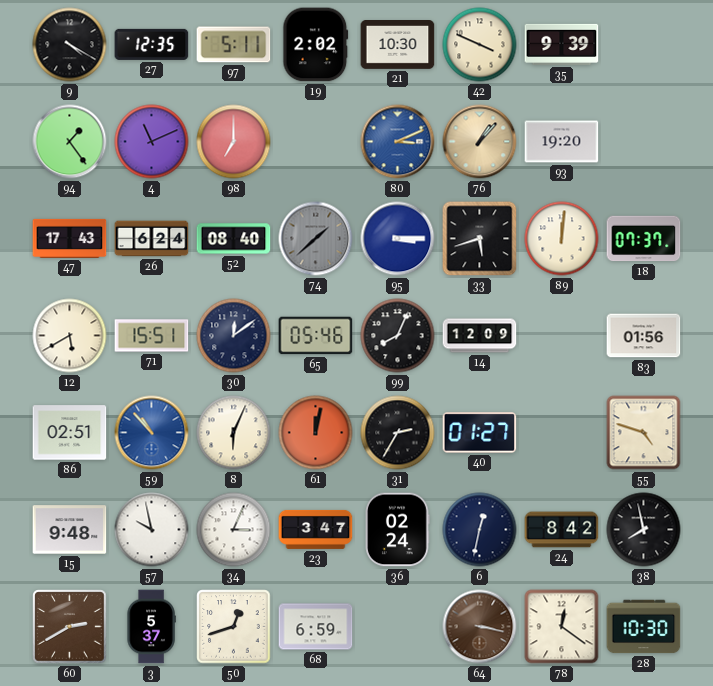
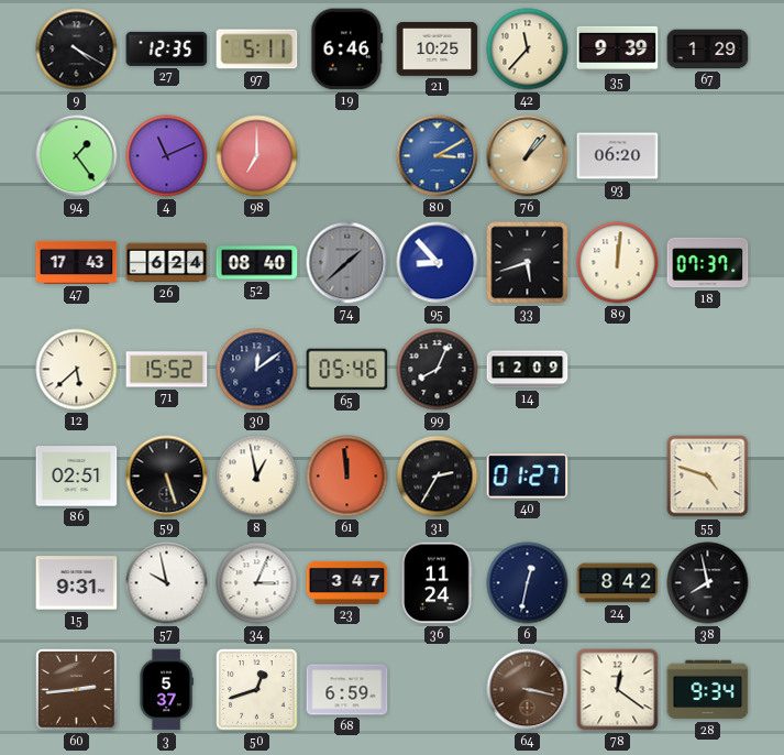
19: 2:02 -> 6:46 (347, 50)
21: 10:30 -> 10:25 (438, 50)
42: 3:49 -> 11:37 (528, 50)
67: none -> 1:29 (708, 50)
80: 3:11 -> 3:10 (438, 156)
93: 19:20 -> 06:20 (618, 156)
95: 3:15 -> 8:53 (438, 263)
12: 5:40 -> 5:38 (77, 370)
71: 15:51 -> 15:52 (167, 370)
83: 01:56 -> none (644, 336)
59: 10:53 -> 5:27 (167, 477)
59 dial: blue -> black (167, 477)
8: 6:04 -> 12:58 (257, 477)
61: 12:02 -> 11:59 (347, 477)
15: 9:48 -> 9:31 (77, 583)
36: 02:24 -> 11:24 (438, 583)
60: 2:40 -> 2:44 (77, 690)
28: 10:30 -> 9:34 (708, 690)
